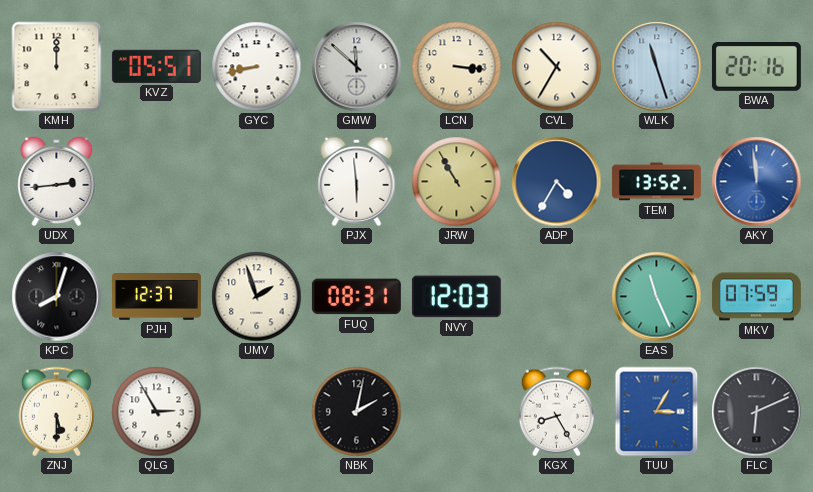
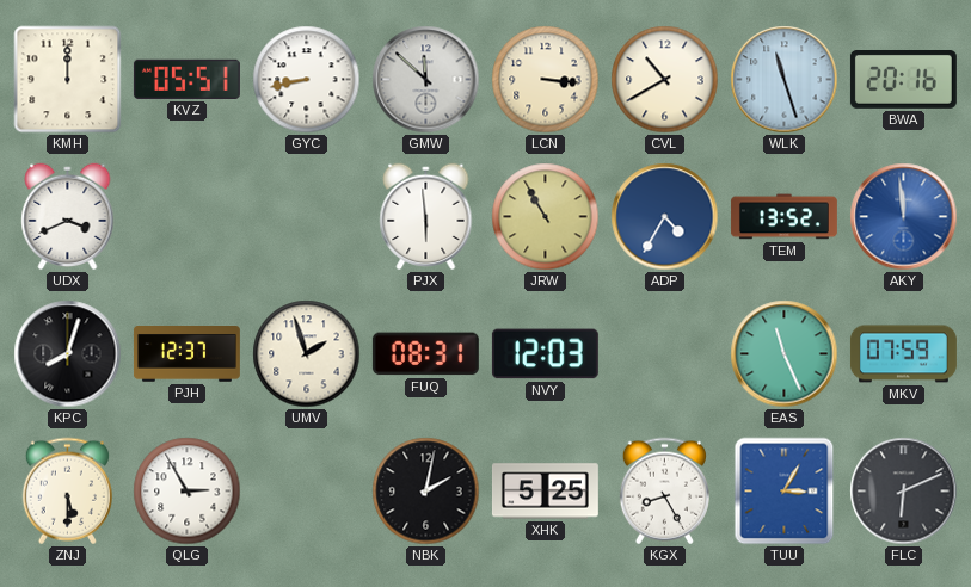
CVL: 10:35 -> 10:40 (665, 80)
UDX: 2:44 -> 3:41 (68, 217)
XHK: none -> 5:25 (545, 492)
